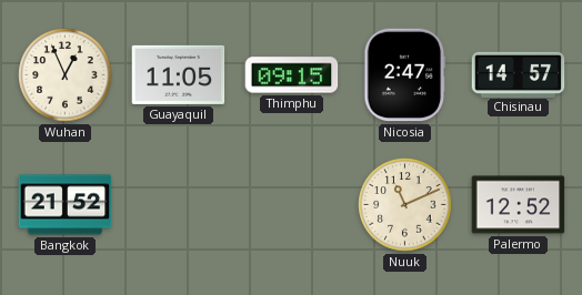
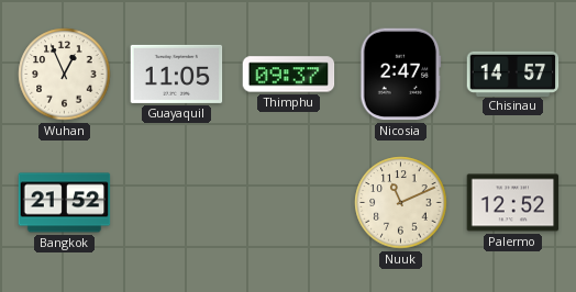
Thimphu: 09:15 -> 09:37 (289, 75)
